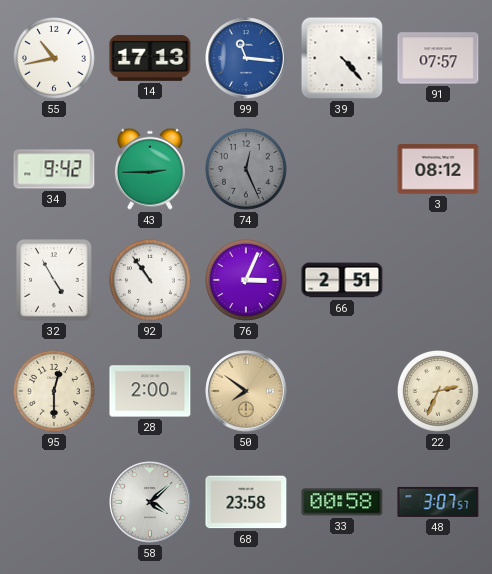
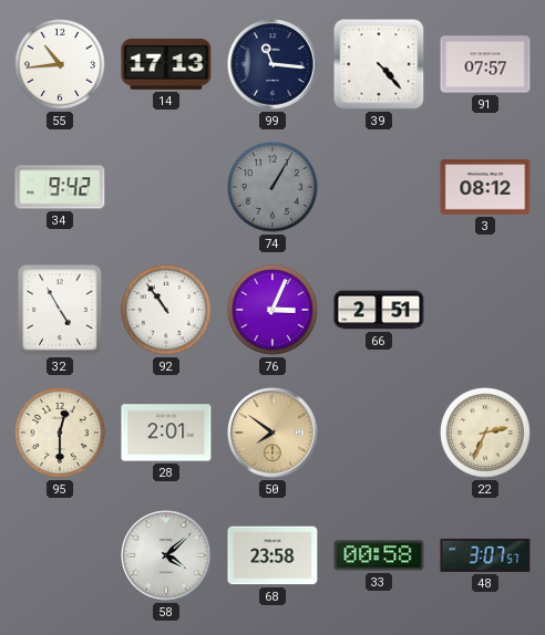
55: 10:43 -> 10:44 (60, 64)
99 dial: blue -> navy (272, 64)
43: 2:45 -> none (150, 169)
74: 12:26 -> 1:05 (272, 187)
28: 2:00 -> 2:01 (166, 433)
